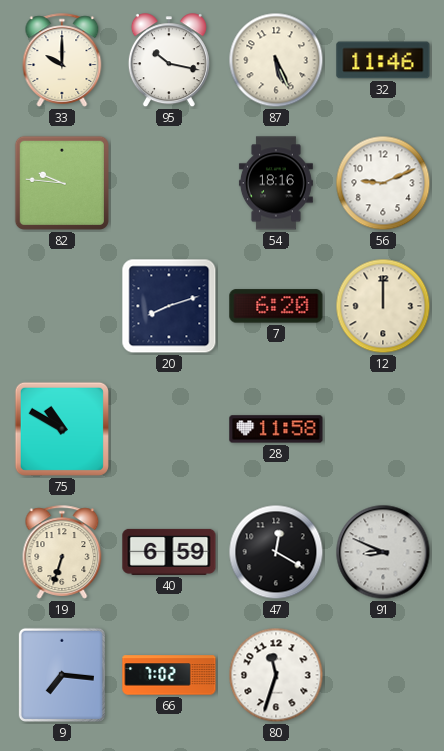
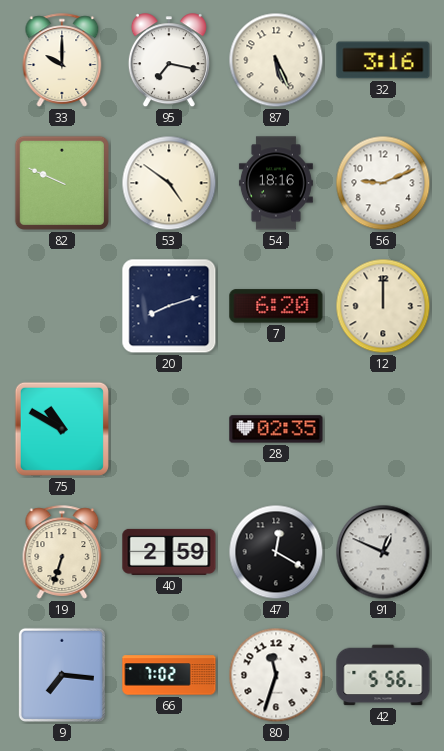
95: 10:17 -> 7:17 (169, 61)
32: 11:46 -> 3:16 (383, 60)
82: 9:46 -> 9:49 (62, 183)
53: none -> 4:51 (169, 183)
28: 11:58 -> 02:35 (276, 429)
40: 6:59 -> 2:59 (169, 552)
91: 8:49 -> 12:49 (383, 552)
42: none -> 5:56 (383, 675)
